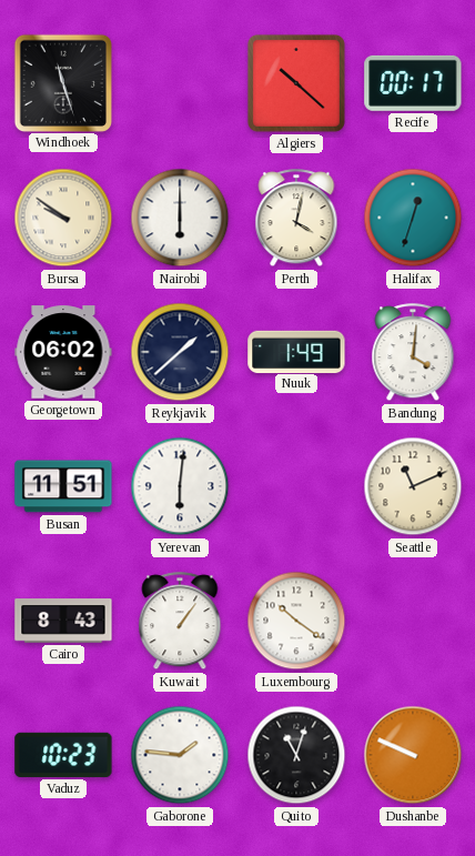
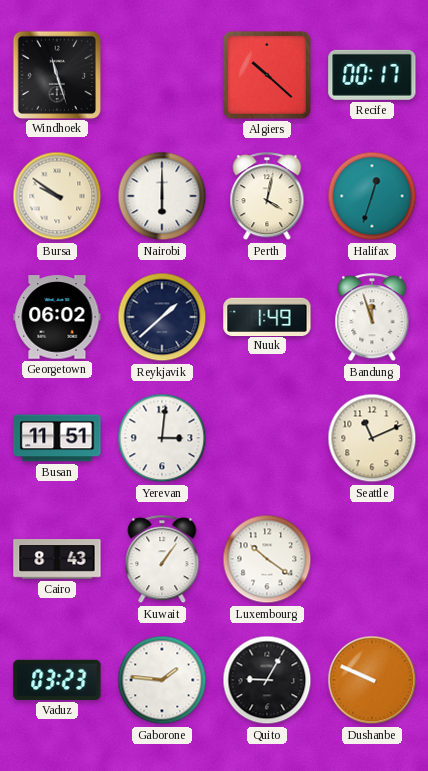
Bandung: 4:01 -> 11:57 (372, 318)
Yerevan: 6:01 -> 3:01 (162, 438)
Vaduz: 10:23 -> 03:23 (57, 680)
Quito: 11:03 -> 9:05 (267, 680)
